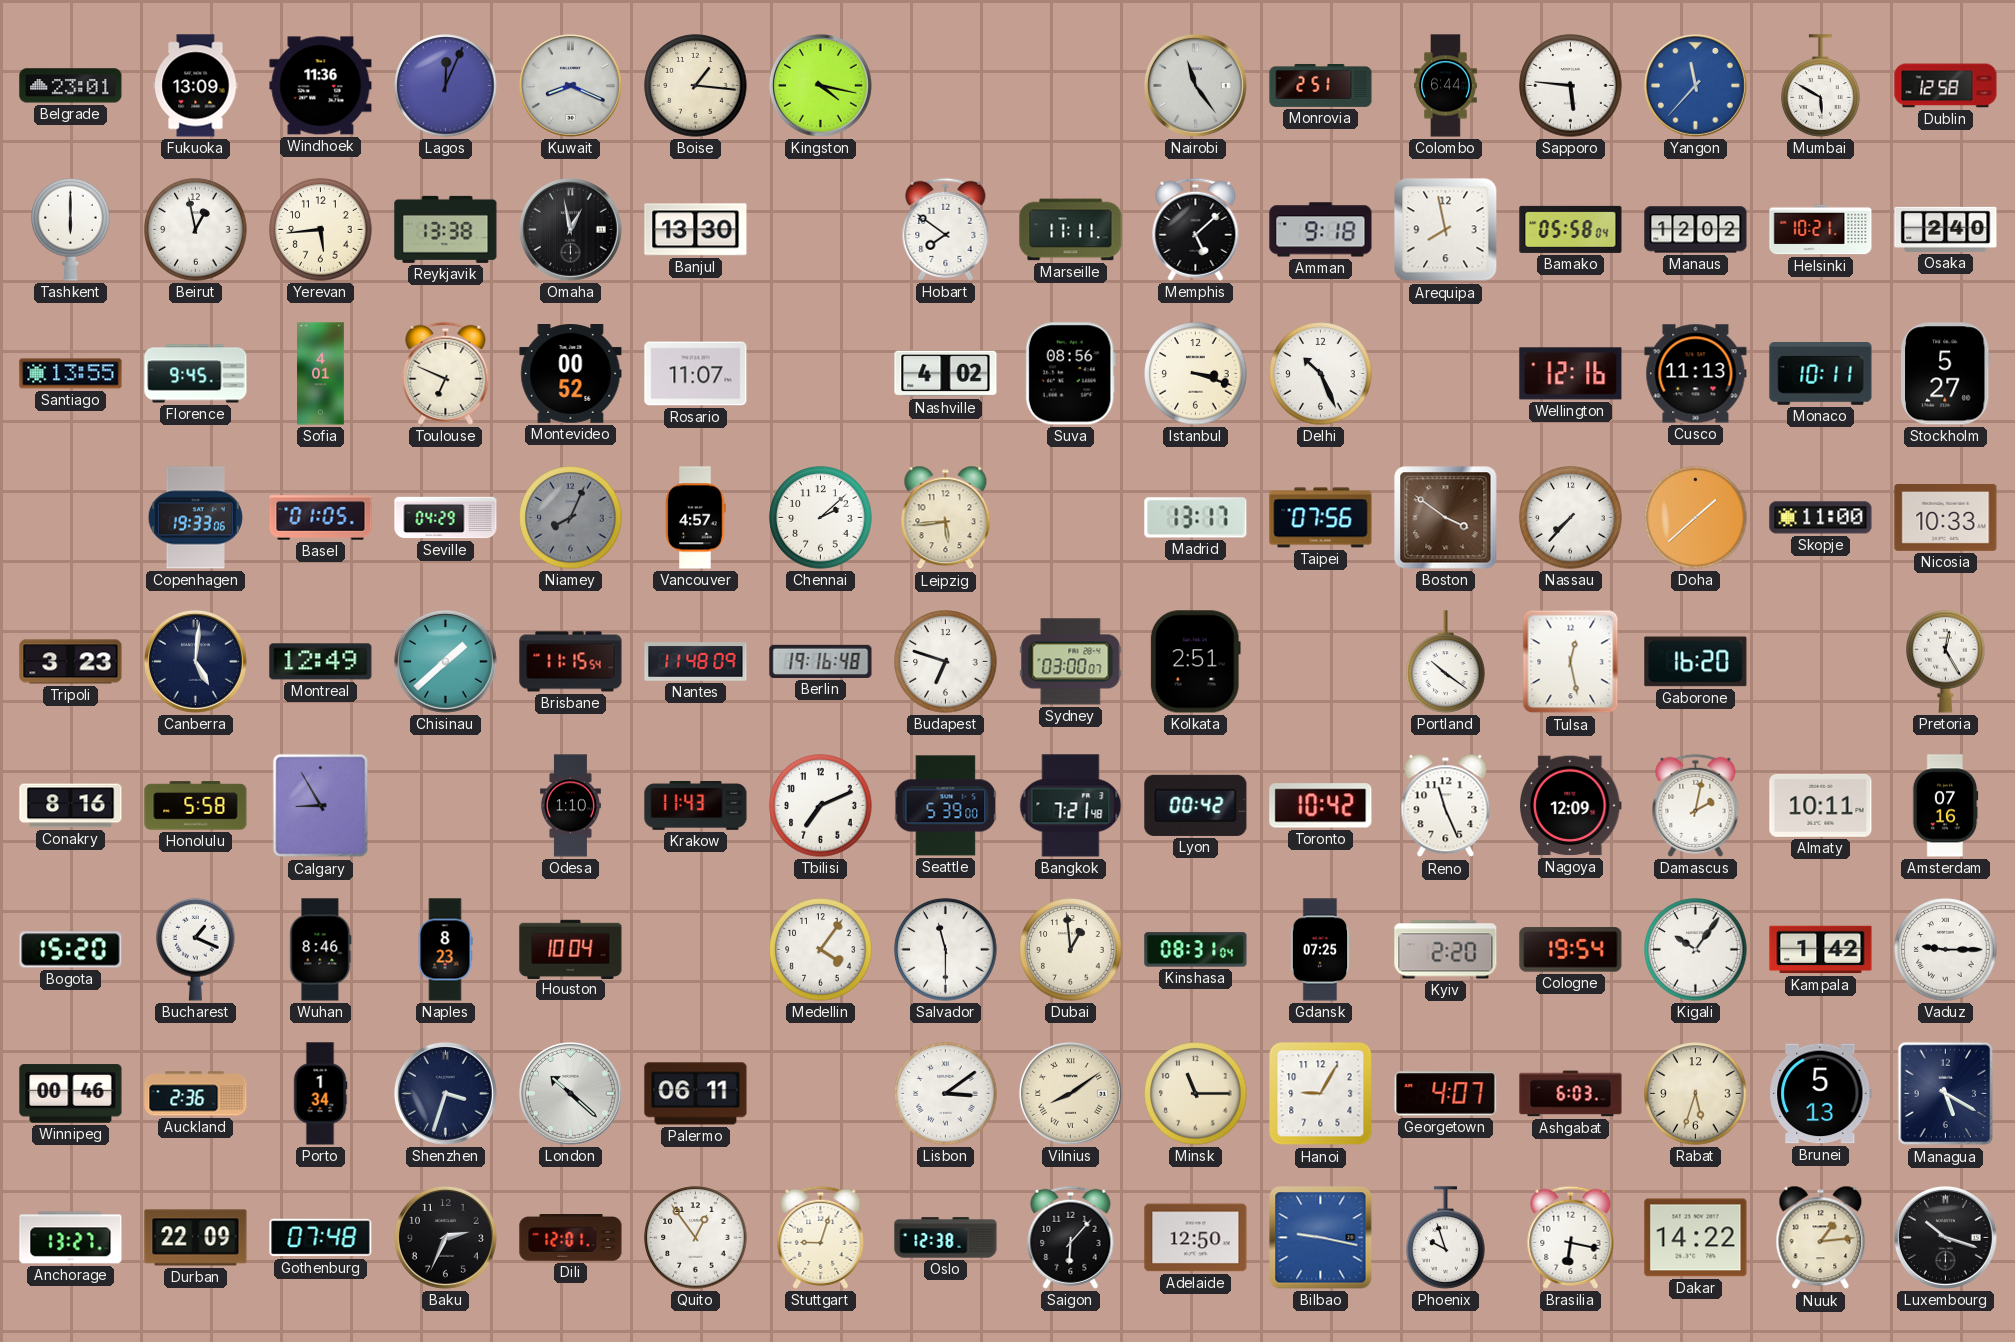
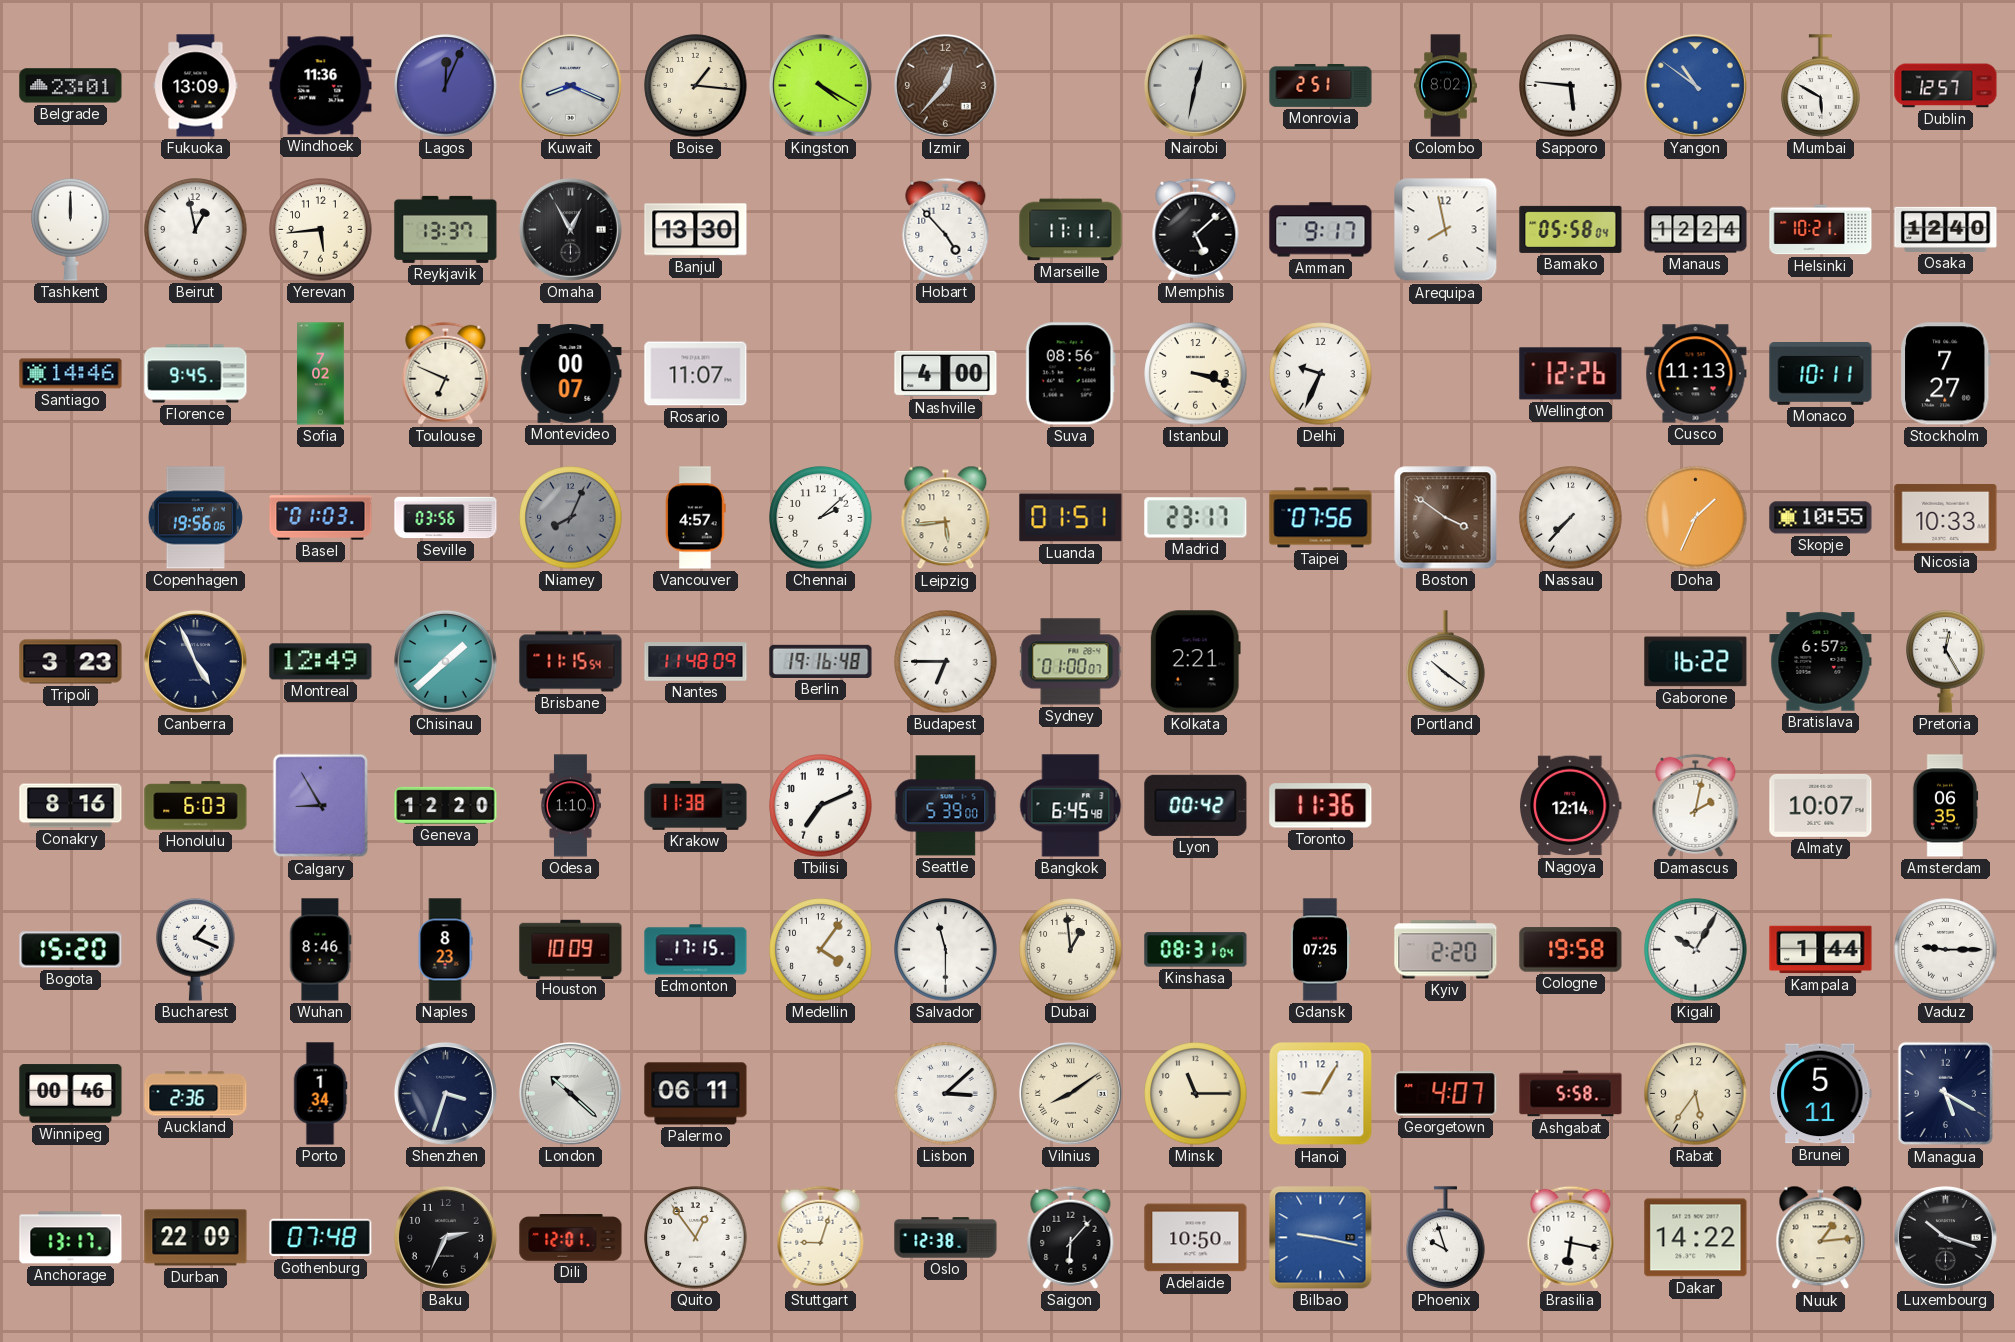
Kingston: 4:17 -> 4:20 (820, 85)
Izmir: none -> 12:37 (945, 85)
Nairobi: 11:24 -> 12:32 (1195, 85)
Colombo: 6:44 -> 8:02 (1446, 86)
Yangon: 11:37 -> 10:51 (1695, 85)
Dublin: 12:58 -> 12:57 (1946, 86)
Tashkent: 6:00 -> 12:00 (71, 229)
Reykjavik: 13:38 -> 13:37 (446, 229)
Omaha: 12:58 -> 12:55 (570, 229)
Hobart: 7:51 -> 4:53 (946, 229)
Amman: 9:18 -> 9:17 (1321, 230)
Manaus: 12:02 -> 12:24 (1696, 230)
Osaka: 2:40 -> 12:40 (1946, 229)
Santiago: 13:55 -> 14:46 (71, 374)
Sofia: 4:01 -> 7:02 (321, 374)
Montevideo: 00:52 -> 00:07 (571, 374)
Nashville: 4:02 -> 4:00 (946, 374)
Delhi: 10:26 -> 9:34 (1321, 374)
Wellington: 12:16 -> 12:26 (1571, 374)
Stockholm: 5:27 -> 7:27 (1946, 374)
Copenhagen: 19:33 -> 19:56 (195, 518)
Basel: 01:05 -> 01:03 (321, 518)
Seville: 04:29 -> 03:56 (446, 518)
Luanda: none -> 01:51 (1071, 518)
Madrid: 13:17 -> 23:17 (1196, 518)
Doha: 1:38 -> 1:34 (1696, 518)
Skopje: 11:00 -> 10:55 (1821, 518)
Canberra: 5:01 -> 4:56 (195, 661)
Budapest: 6:48 -> 6:45 (946, 662)
Sydney: 03:00 -> 01:00 (1071, 662)
Kolkata: 2:51 -> 2:21 (1195, 662)
Tulsa: 12:28 -> none (1571, 662)
Gaborone: 16:20 -> 16:22 (1696, 662)
Bratislava: none -> 6:57 (1821, 662)
Honolulu: 5:58 -> 6:03 (196, 806)
Geneva: none -> 12:20 (446, 805)
Krakow: 11:43 -> 11:38 (696, 806)
Bangkok: 7:21 -> 6:45 (1071, 806)
Toronto: 10:42 -> 11:36 (1321, 806)
Reno: 11:26 -> none (1446, 806)
Nagoya: 12:09 -> 12:14 (1571, 806)
Almaty: 10:11 -> 10:07 (1821, 805)
Amsterdam: 07:16 -> 06:35 (1945, 806)
Houston: 10:04 -> 10:09 (571, 949)
Edmonton: none -> 17:15 (696, 950)
Cologne: 19:54 -> 19:58 (1571, 950)
Kigali: 10:06 -> 10:05 (1696, 950)
Kampala: 1:42 -> 1:44 (1821, 950)
Lisbon: 3:09 -> 3:08 (946, 1094)
Ashgabat: 6:03 -> 5:58 (1571, 1094)
Rabat: 5:33 -> 5:36 (1696, 1094)
Brunei: 5:13 -> 5:11 (1821, 1094)
Anchorage: 13:27 -> 13:17 (71, 1238)
Adelaide: 12:50 -> 10:50 (1196, 1238)
